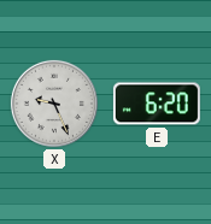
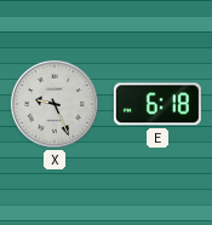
E: 6:20 -> 6:18 (157, 104)
